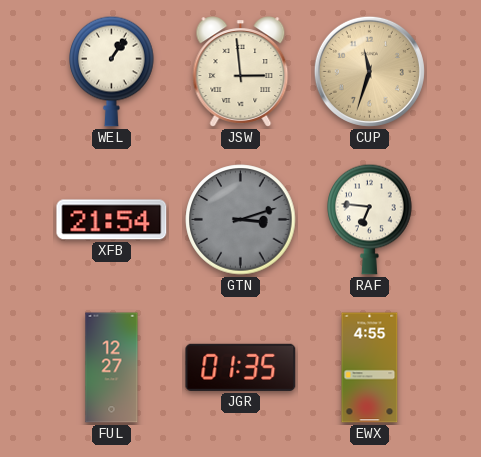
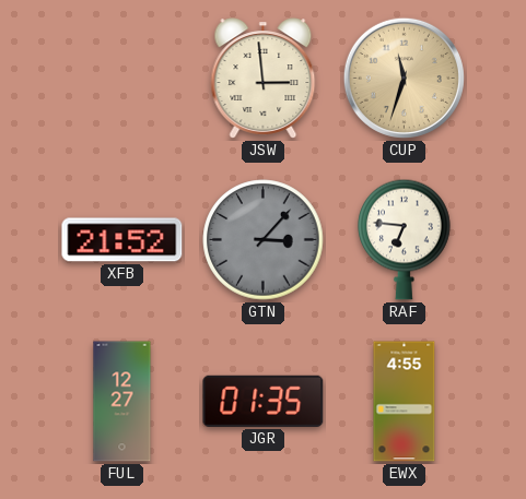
WEL: 1:06 -> none (112, 71)
XFB: 21:54 -> 21:52 (122, 240)
GTN: 3:12 -> 3:07 (264, 240)
